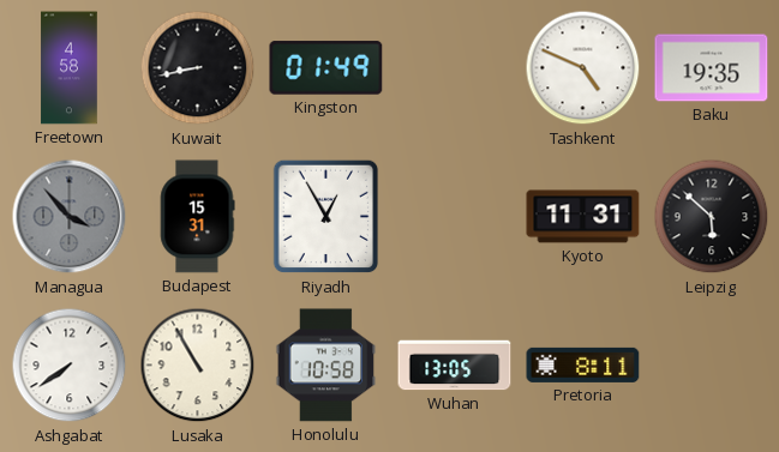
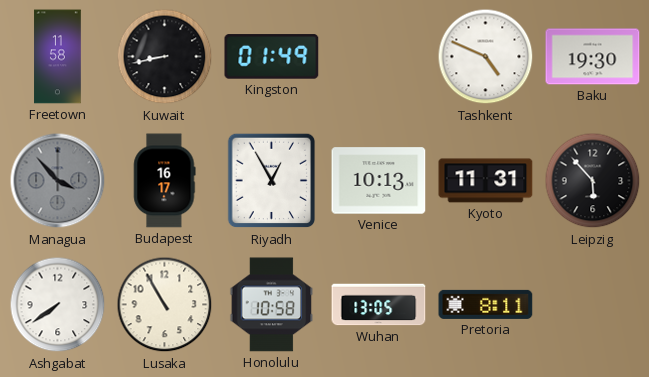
Freetown: 4:58 -> 11:58 (58, 57)
Baku: 19:35 -> 19:30 (593, 57)
Budapest: 15:31 -> 16:17 (165, 181)
Venice: none -> 10:13 (379, 181)
Leipzig: 5:52 -> 5:53 (593, 181)
